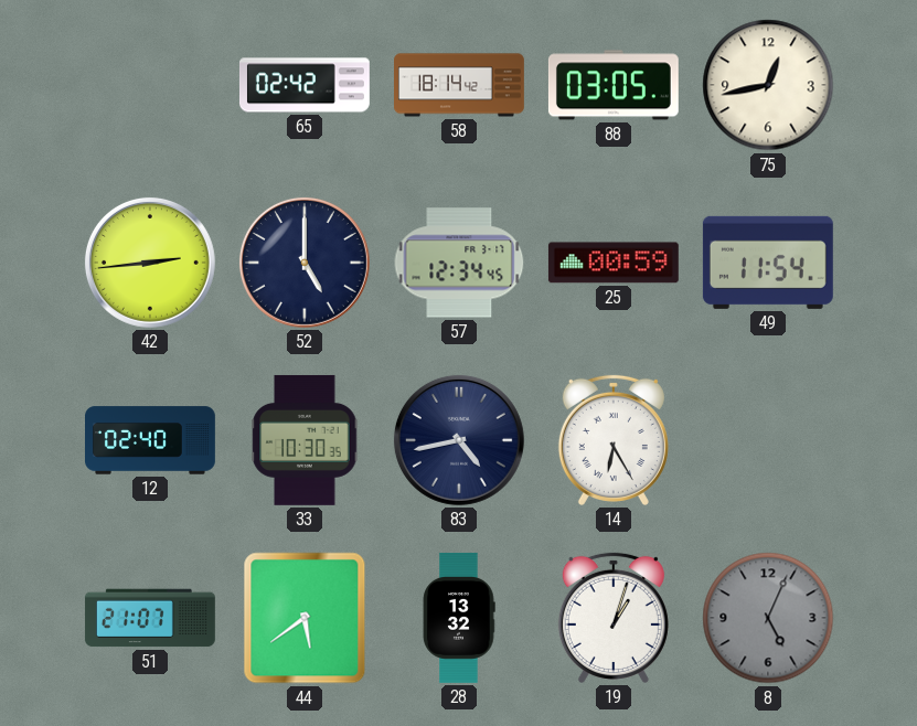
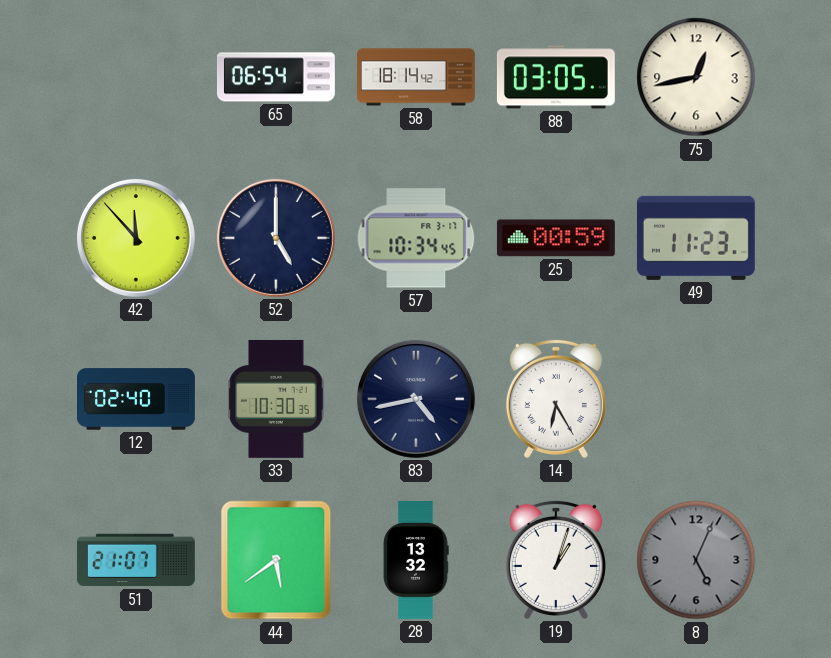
65: 02:42 -> 06:54 (276, 77)
42: 2:44 -> 11:53 (136, 238)
57: 12:34 -> 10:34 (416, 238)
49: 11:54 -> 11:23 (696, 238)
